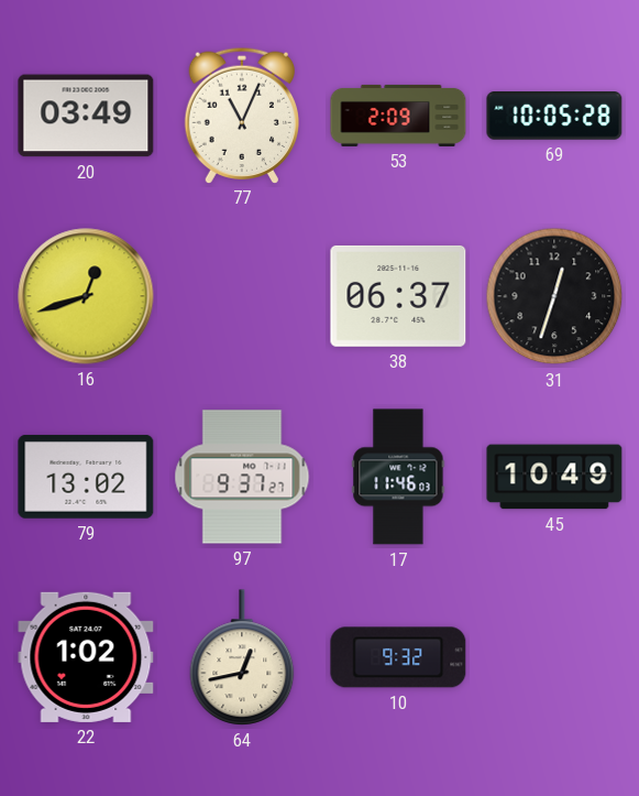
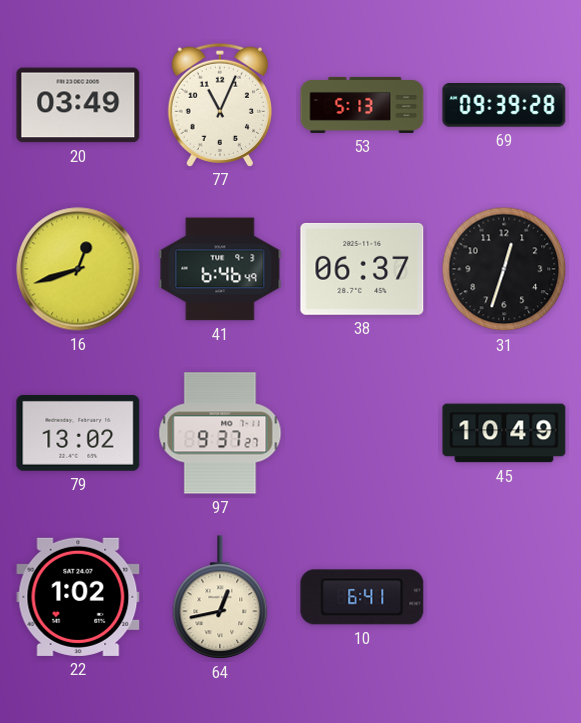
53: 2:09 -> 5:13 (362, 105)
69: 10:05 -> 09:39 (504, 106)
41: none -> 6:46 (220, 269)
17: 11:46 -> none (398, 477)
10: 9:32 -> 6:41 (362, 597)
